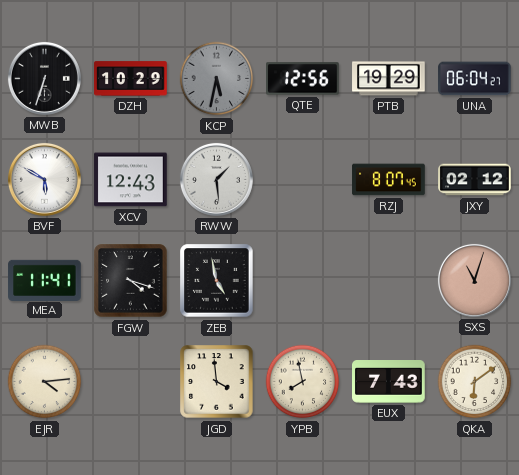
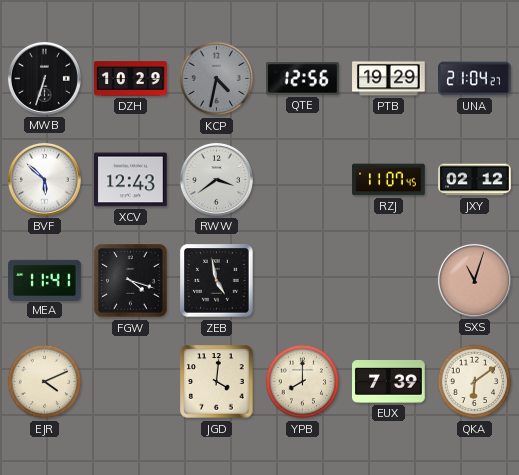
KCP: 5:32 -> 4:32 (217, 79)
UNA: 06:04 -> 21:04 (475, 79)
BVF: 5:50 -> 5:52 (44, 179)
RWW: 1:29 -> 3:39 (216, 179)
RZJ: 8:07 -> 11:07 (389, 180)
EJR: 4:14 -> 4:11 (45, 382)
JGD: 3:59 -> 4:01 (217, 382)
YPB: 7:58 -> 8:00 (303, 382)
EUX: 7:43 -> 7:39 (389, 382)
